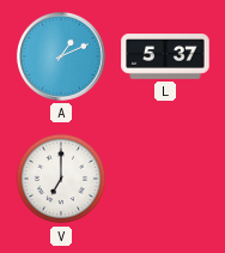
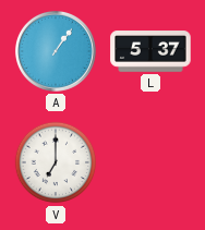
A: 1:11 -> 1:06 (56, 51)
